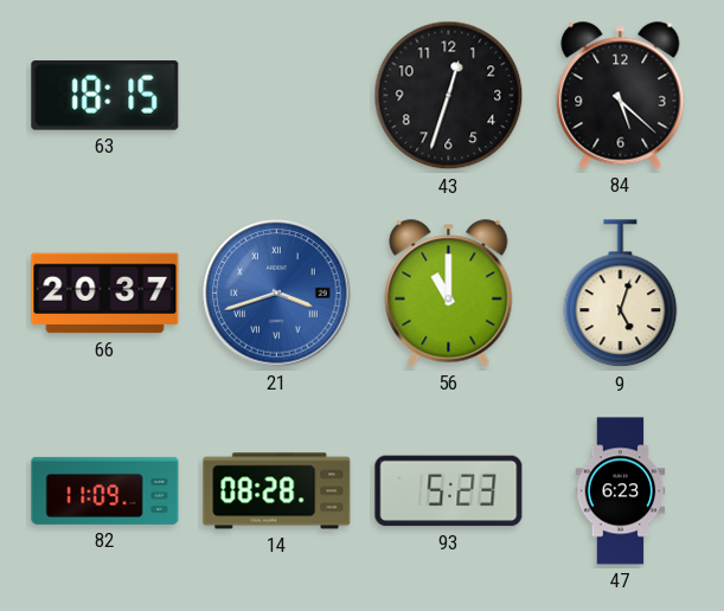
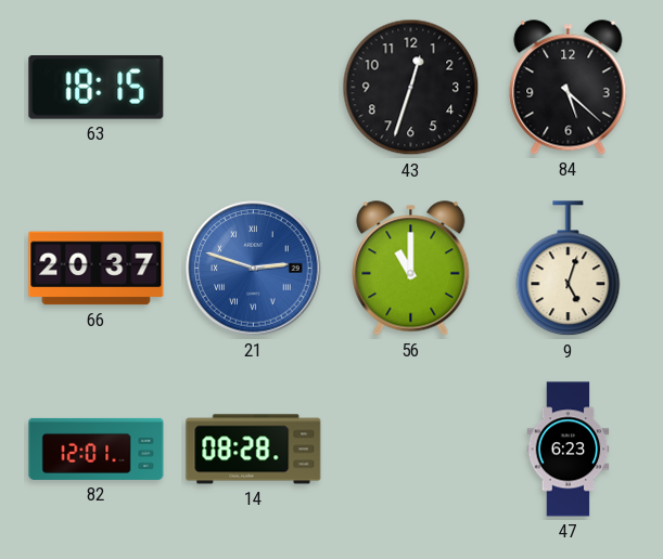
21: 3:42 -> 2:48 (254, 269)
82: 11:09 -> 12:01 (97, 448)
93: 5:23 -> none (449, 491)
